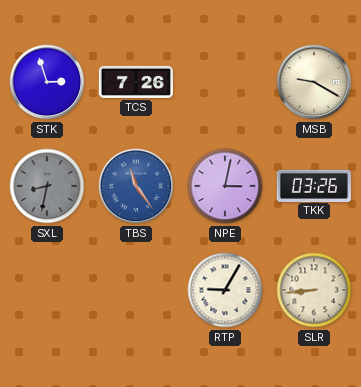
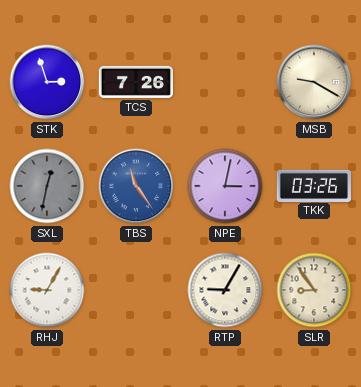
SXL: 8:32 -> 12:32 (47, 186)
RHJ: none -> 9:05 (47, 290)
SLR: 8:44 -> 8:54 (314, 290)
